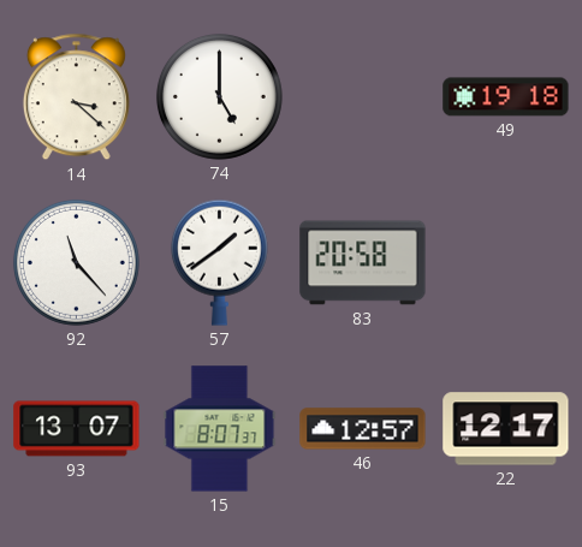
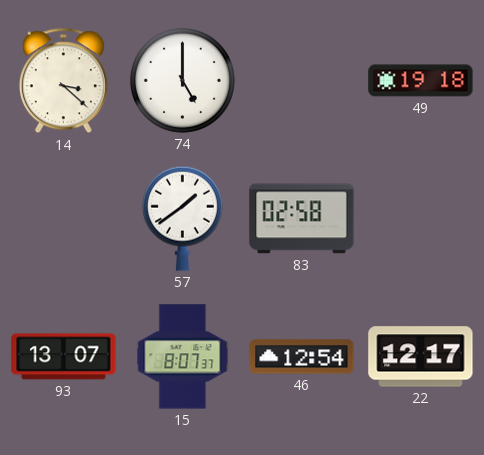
92: 11:23 -> none (76, 262)
83: 20:58 -> 02:58 (302, 219)
46: 12:57 -> 12:54 (302, 357)
